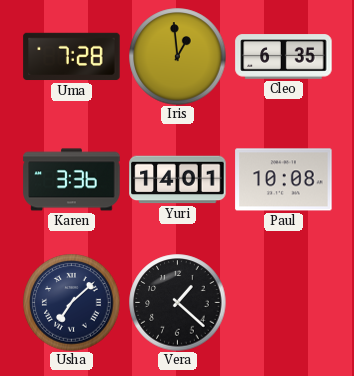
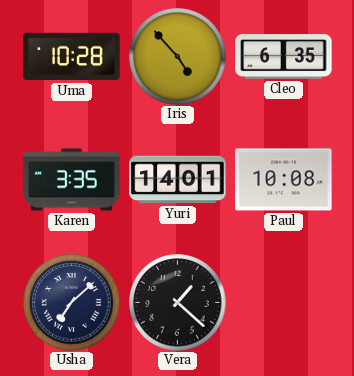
Uma: 7:28 -> 10:28 (72, 57)
Iris: 12:59 -> 4:53 (178, 57)
Karen: 3:36 -> 3:35 (72, 180)
